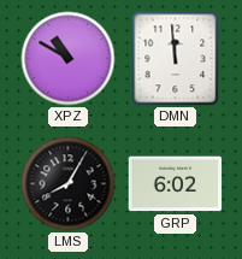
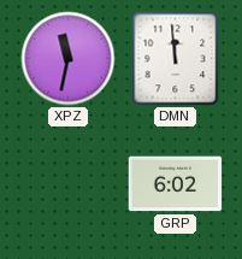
XPZ: 10:50 -> 11:32 (69, 59)
LMS: 8:05 -> none (69, 184)
